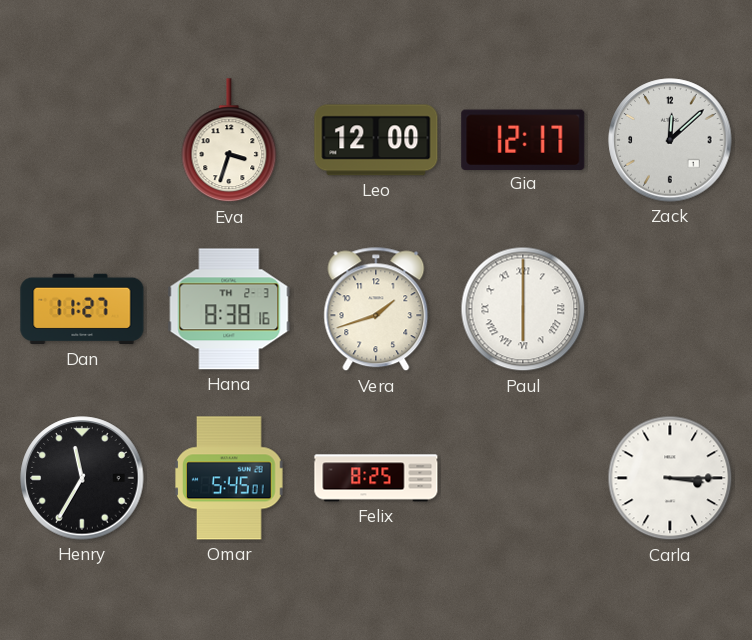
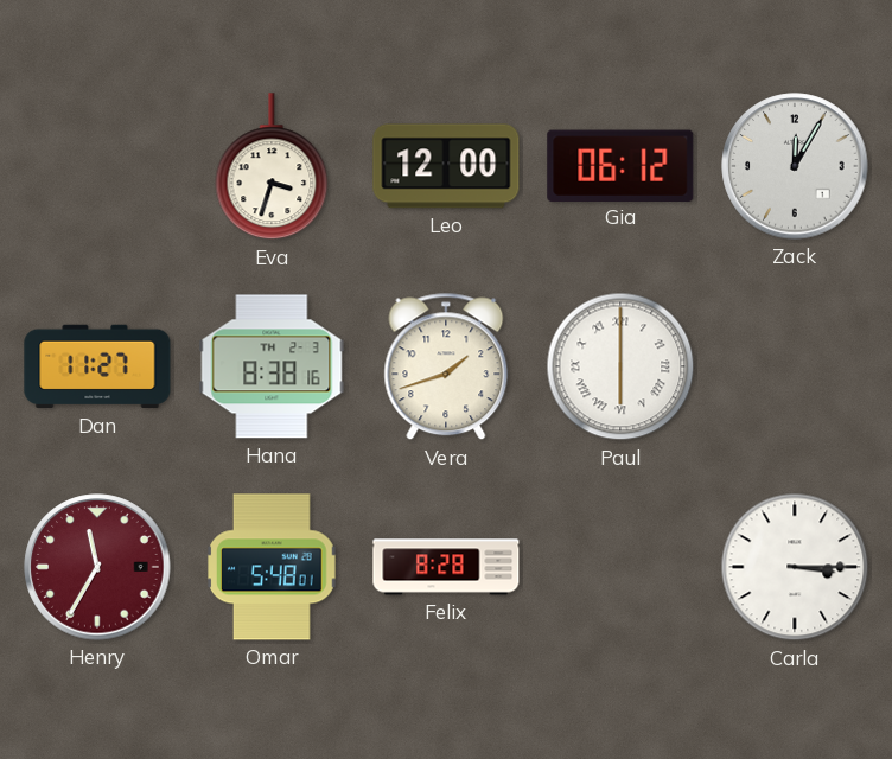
Gia: 12:17 -> 06:12 (620, 165)
Zack: 12:08 -> 12:05 (795, 166)
Henry dial: black -> burgundy (97, 567)
Omar: 5:45 -> 5:48 (273, 567)
Felix: 8:25 -> 8:28 (446, 567)
